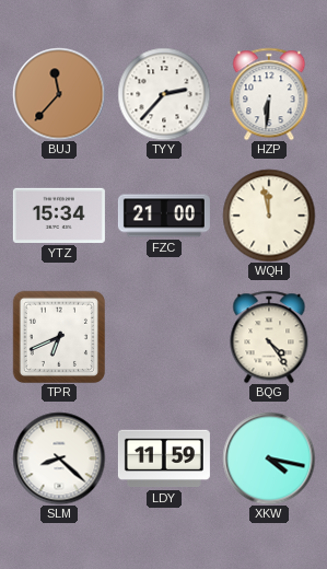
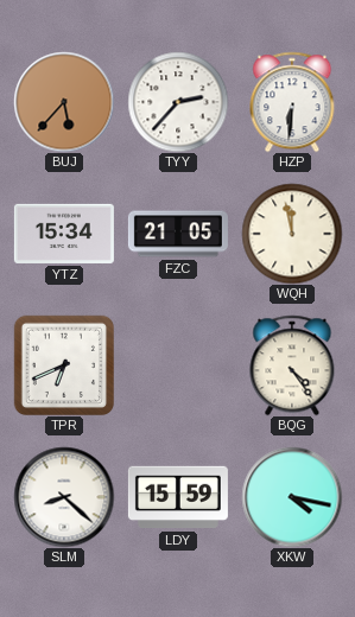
BUJ: 11:37 -> 5:37 (64, 102)
FZC: 21:00 -> 21:05 (178, 234)
LDY: 11:59 -> 15:59 (178, 497)
